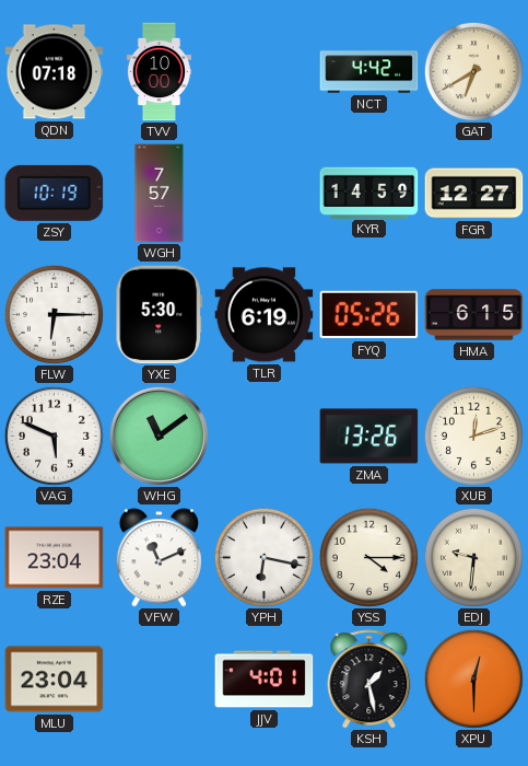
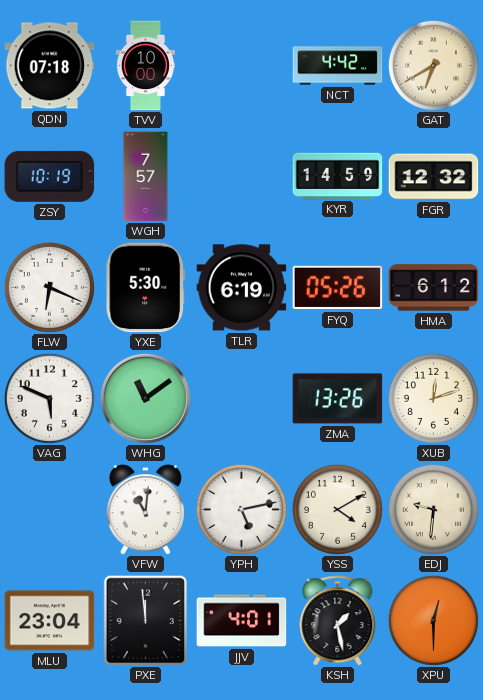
FGR: 12:27 -> 12:32 (434, 177)
FLW: 6:15 -> 6:19 (49, 287)
HMA: 6:15 -> 6:12 (434, 288)
RZE: 23:04 -> none (55, 558)
VFW: 11:11 -> 11:01 (145, 510)
YPH: 6:17 -> 5:13 (241, 509)
YSS: 4:15 -> 4:10 (337, 509)
PXE: none -> 11:59 (146, 620)
